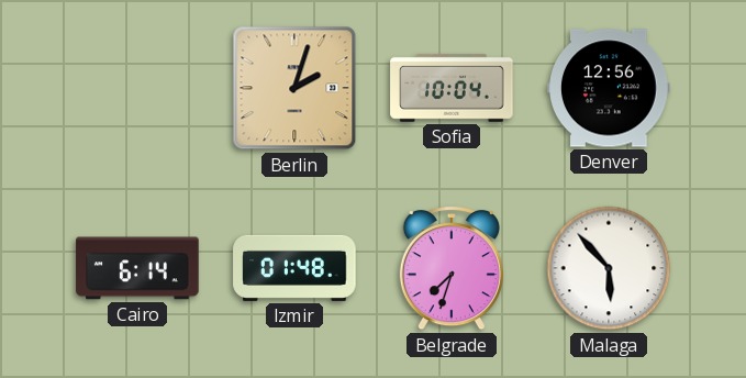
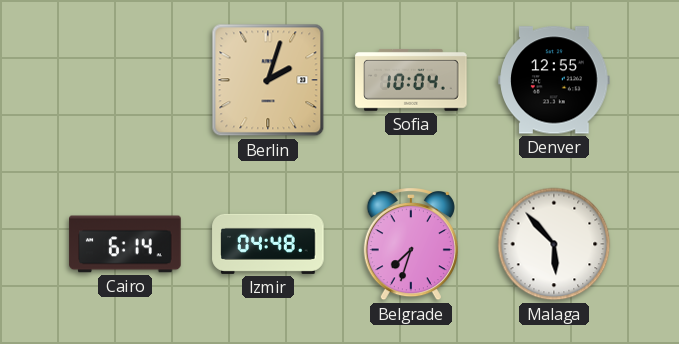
Denver: 12:56 -> 12:55 (554, 80)
Izmir: 01:48 -> 04:48 (268, 244)
